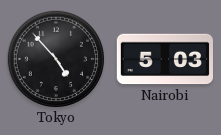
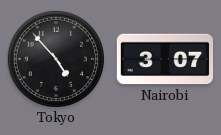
Nairobi: 5:03 -> 3:07 (164, 59)
